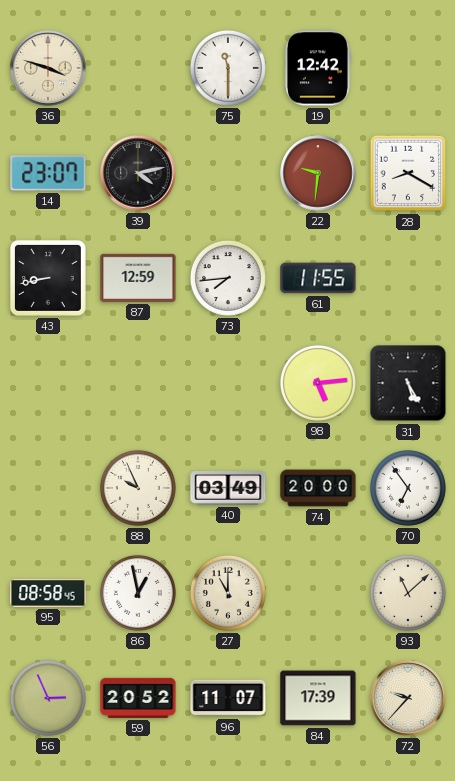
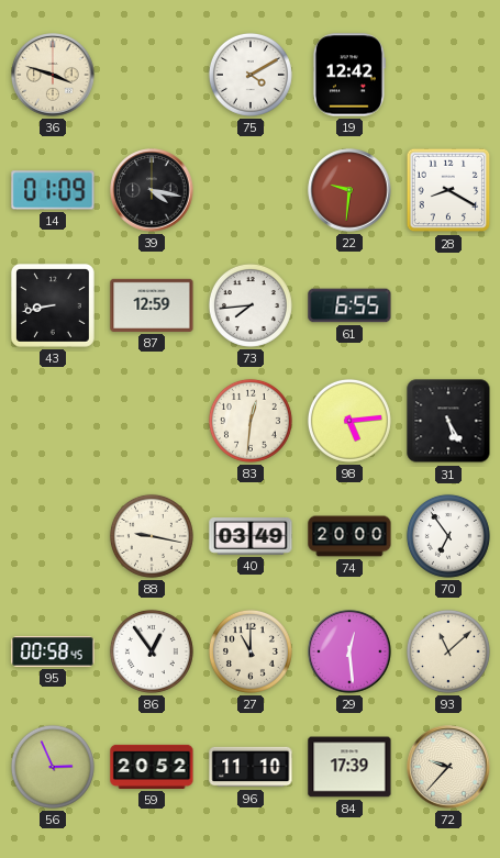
75: 11:30 -> 4:10 (251, 75)
14: 23:07 -> 01:09 (53, 190)
39: 4:13 -> 4:17 (152, 190)
61: 11:55 -> 6:55 (349, 305)
83: none -> 12:31 (251, 421)
88: 9:56 -> 9:17 (152, 536)
95: 08:58 -> 00:58 (53, 651)
86: 12:58 -> 12:54 (152, 651)
29: none -> 12:29 (349, 651)
96: 11:07 -> 11:10 (251, 767)
